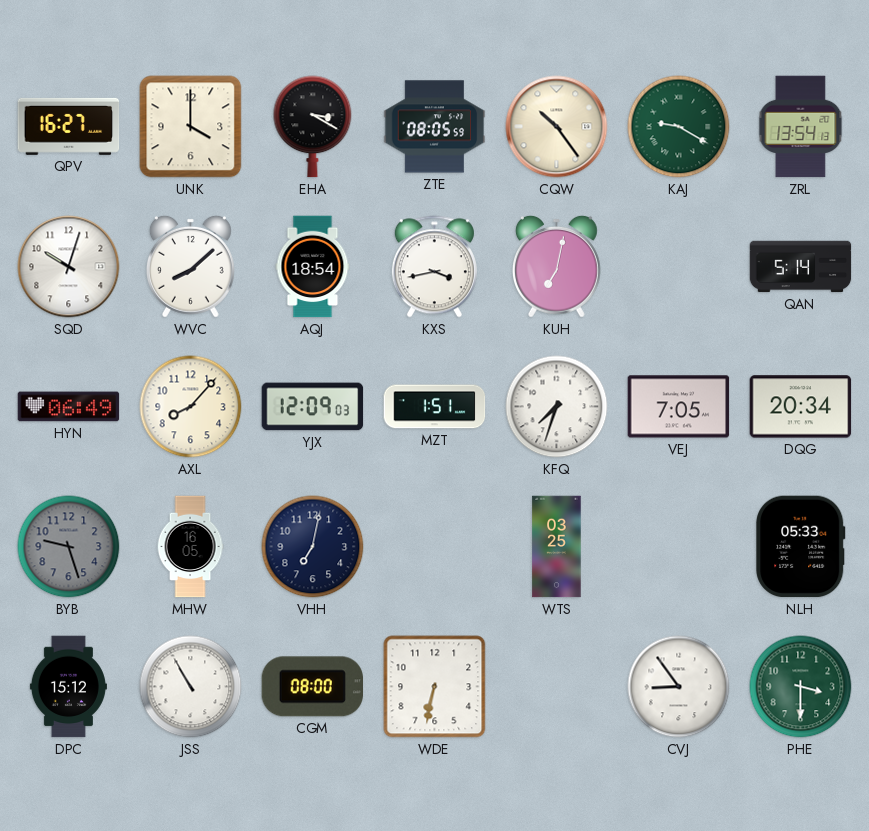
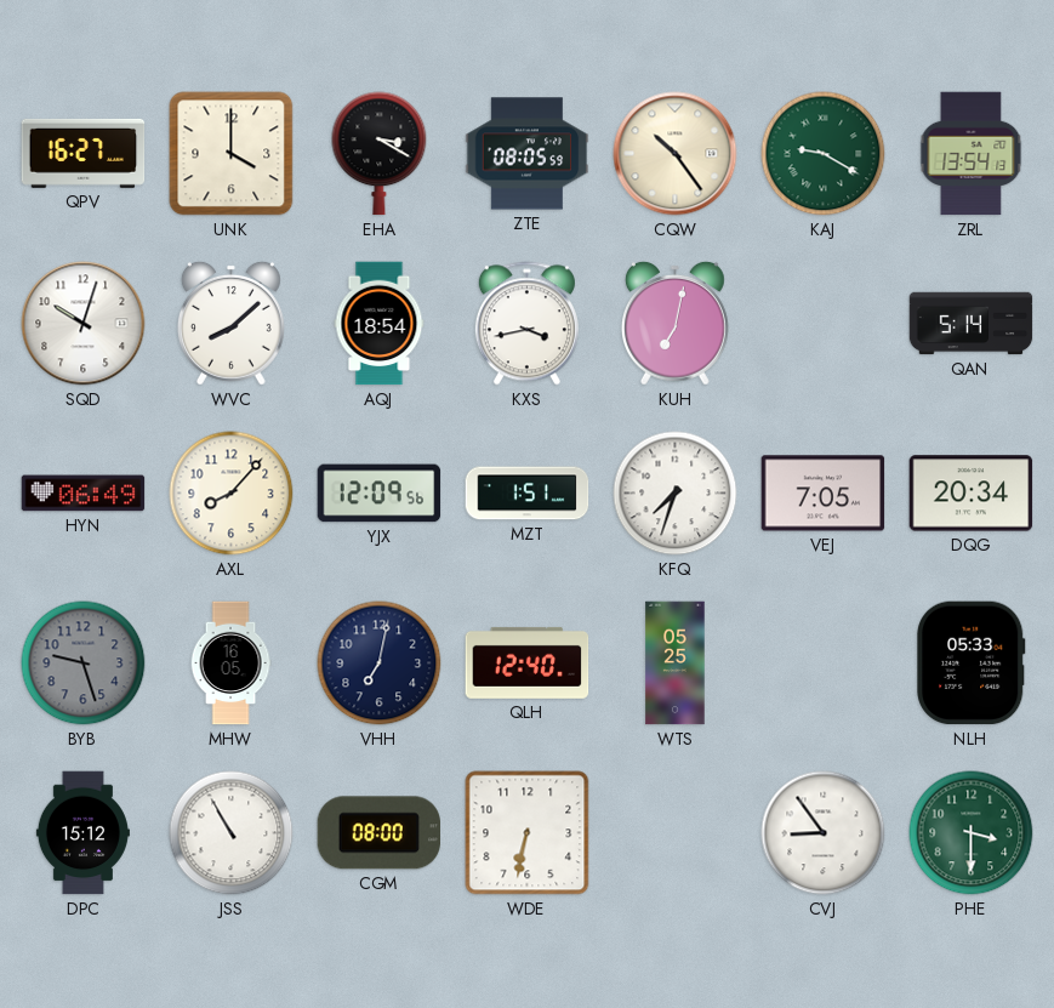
YJX: 12:09:03 -> 12:09:56 (380, 494)
QLH: none -> 12:40 (528, 662)
WTS: 03:25 -> 05:25 (676, 664)
